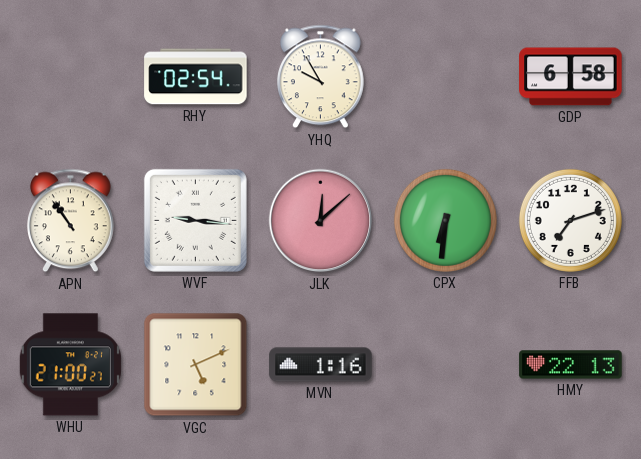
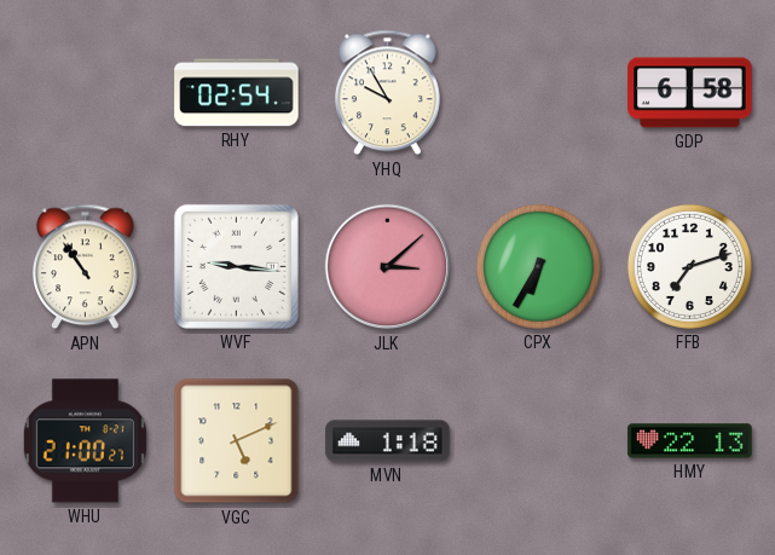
JLK: 12:08 -> 3:08 (388, 267)
CPX: 6:31 -> 6:35 (538, 266)
MVN: 1:16 -> 1:18 (388, 441)
